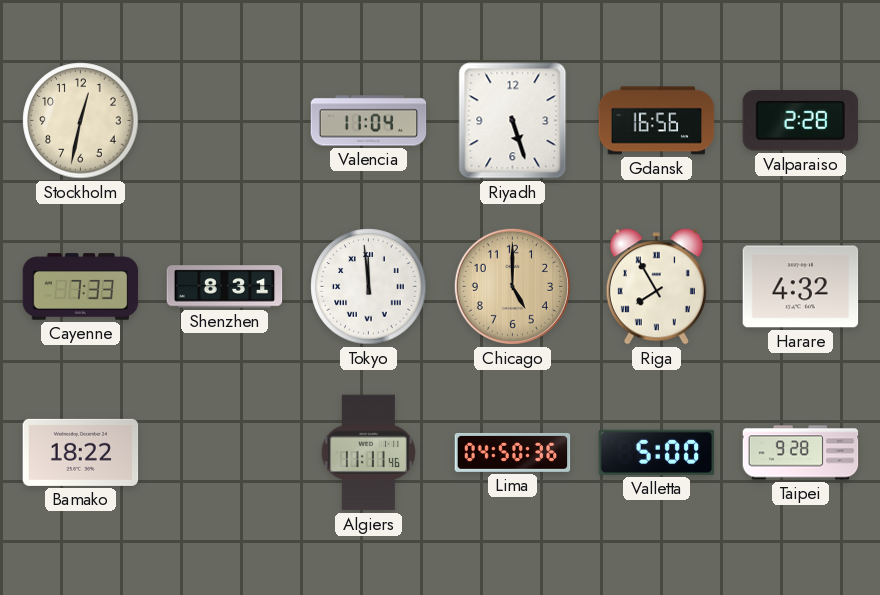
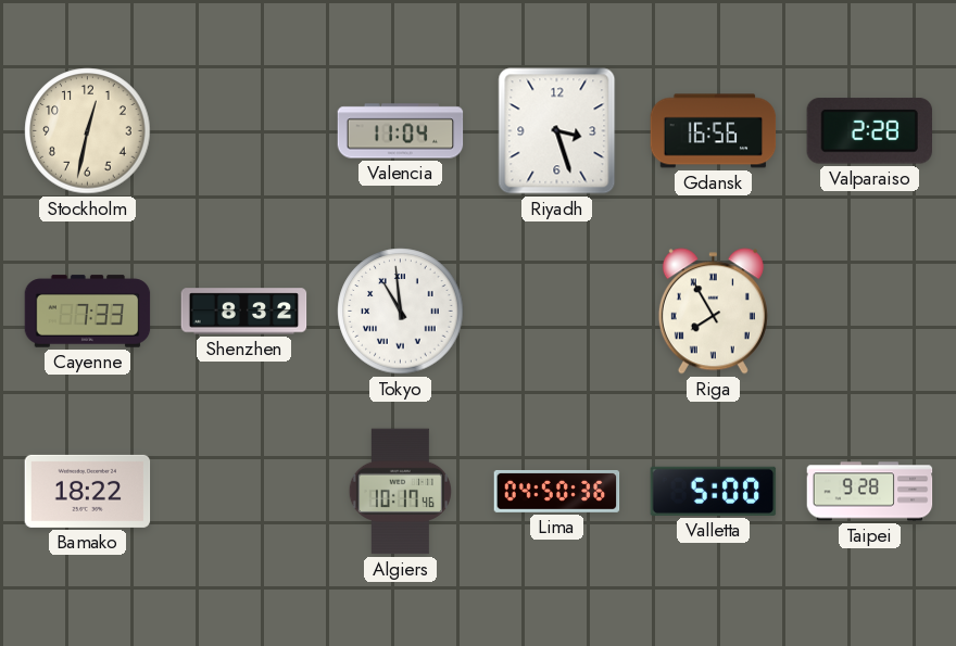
Riyadh: 5:27 -> 3:27 (557, 131)
Shenzhen: 8:31 -> 8:32 (244, 312)
Tokyo: 11:59 -> 10:59 (401, 312)
Chicago: 5:00 -> none (512, 286)
Harare: 4:32 -> none (801, 287)
Algiers: 11:11 -> 10:17 (400, 492)
